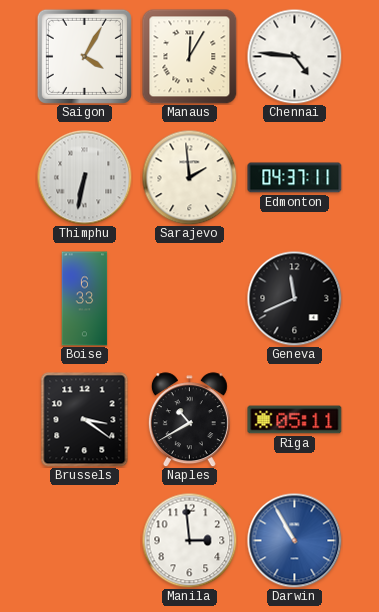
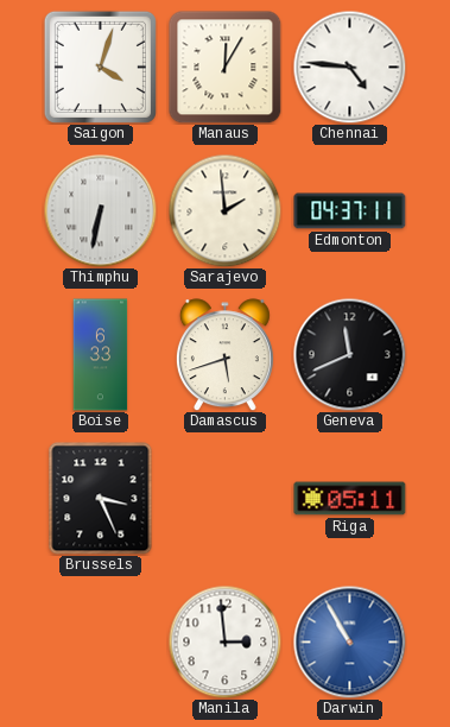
Saigon: 4:05 -> 4:03 (100, 67)
Damascus: none -> 5:42 (224, 355)
Brussels: 3:21 -> 3:26 (101, 499)
Naples: 10:40 -> none (189, 420)
